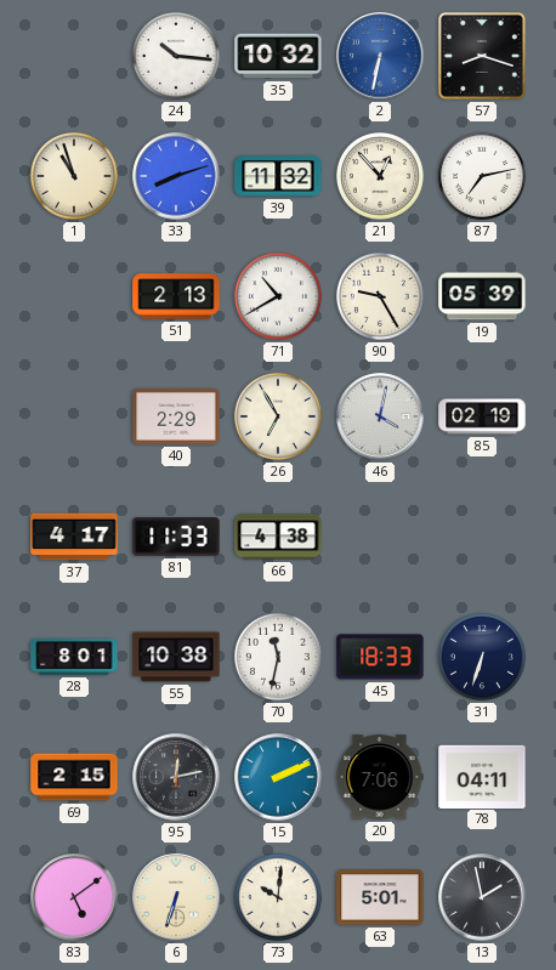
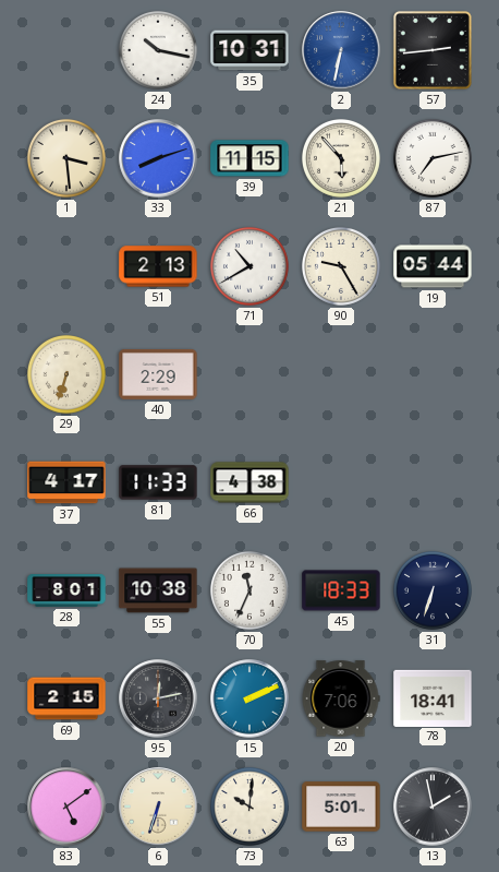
24: 10:16 -> 10:17 (158, 50)
35: 10:32 -> 10:31 (249, 50)
57: 8:18 -> 2:44 (433, 50)
1: 10:57 -> 3:29 (66, 158)
39: 11:32 -> 11:15 (249, 158)
21: 12:53 -> 5:53 (341, 158)
19: 05:39 -> 05:44 (433, 266)
29: none -> 6:33 (66, 374)
26: 6:55 -> none (278, 416)
46: 4:02 -> none (380, 416)
85: 02:19 -> none (482, 416)
70: 11:32 -> 11:34 (249, 590)
78: 04:11 -> 18:41 (433, 697)
